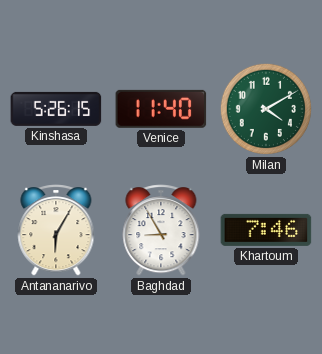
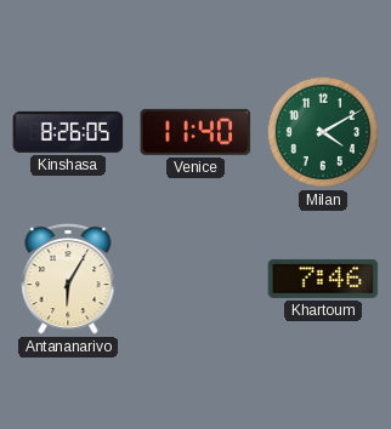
Kinshasa: 5:26 -> 8:26 (68, 132)
Baghdad: 8:55 -> none (161, 230)
